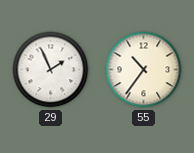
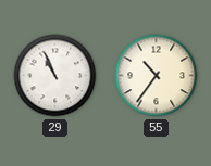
29: 1:56 -> 10:56 (55, 76)
